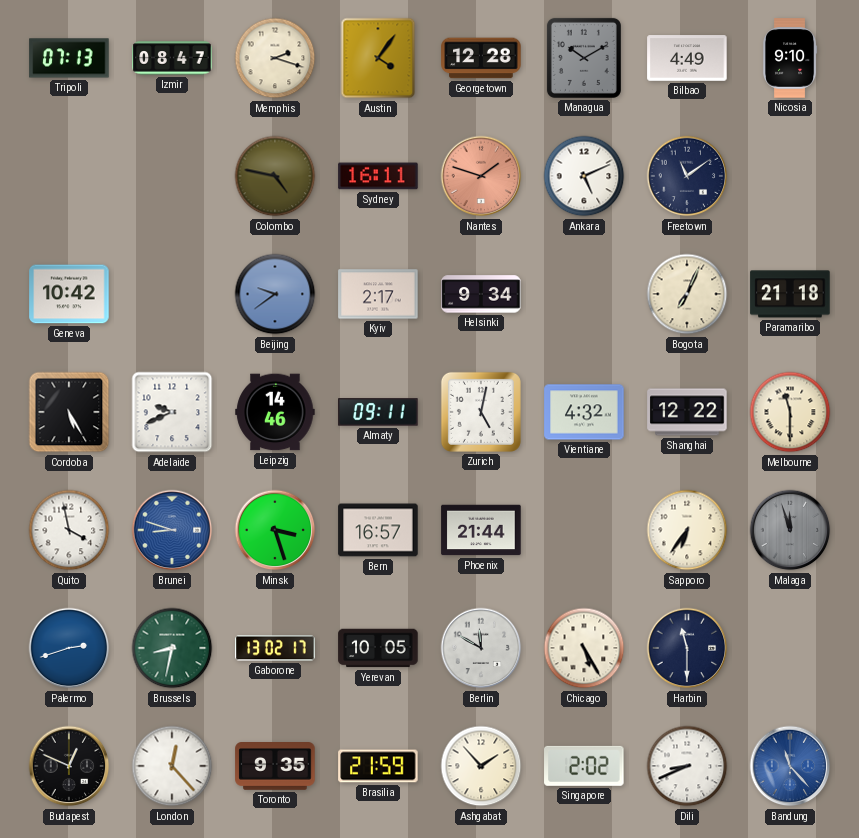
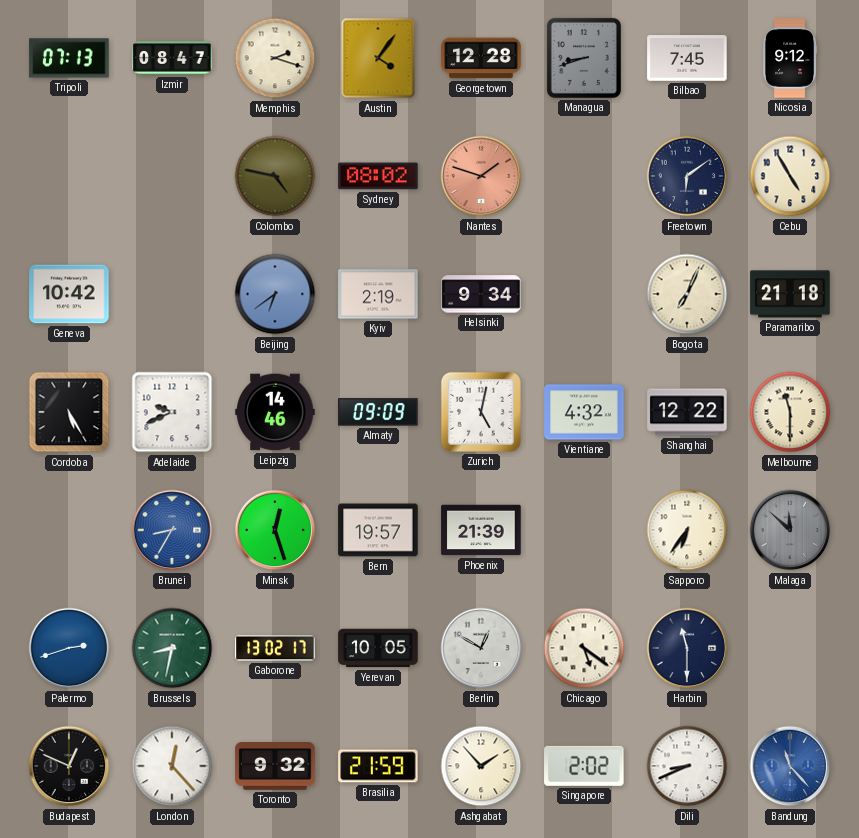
Managua: 10:10 -> 8:42 (584, 58)
Bilbao: 4:49 -> 7:45 (687, 58)
Nicosia: 9:10 -> 9:12 (791, 58)
Sydney: 16:11 -> 08:02 (378, 176)
Ankara: 5:11 -> none (584, 176)
Freetown: 11:09 -> 6:09 (687, 176)
Cebu: none -> 4:55 (790, 176)
Beijing: 9:39 -> 6:39 (275, 294)
Kyiv: 2:17 -> 2:19 (378, 294)
Almaty: 09:11 -> 09:09 (378, 412)
Quito: 3:58 -> none (69, 530)
Brunei: 8:48 -> 8:35 (172, 530)
Minsk: 3:27 -> 12:27 (275, 530)
Bern: 16:57 -> 19:57 (378, 530)
Phoenix: 21:44 -> 21:39 (481, 530)
Malaga: 11:57 -> 11:52 (790, 530)
Berlin: 11:50 -> 12:50 (481, 648)
Chicago: 5:25 -> 5:21 (584, 648)
Toronto: 9:35 -> 9:32 (275, 767)
